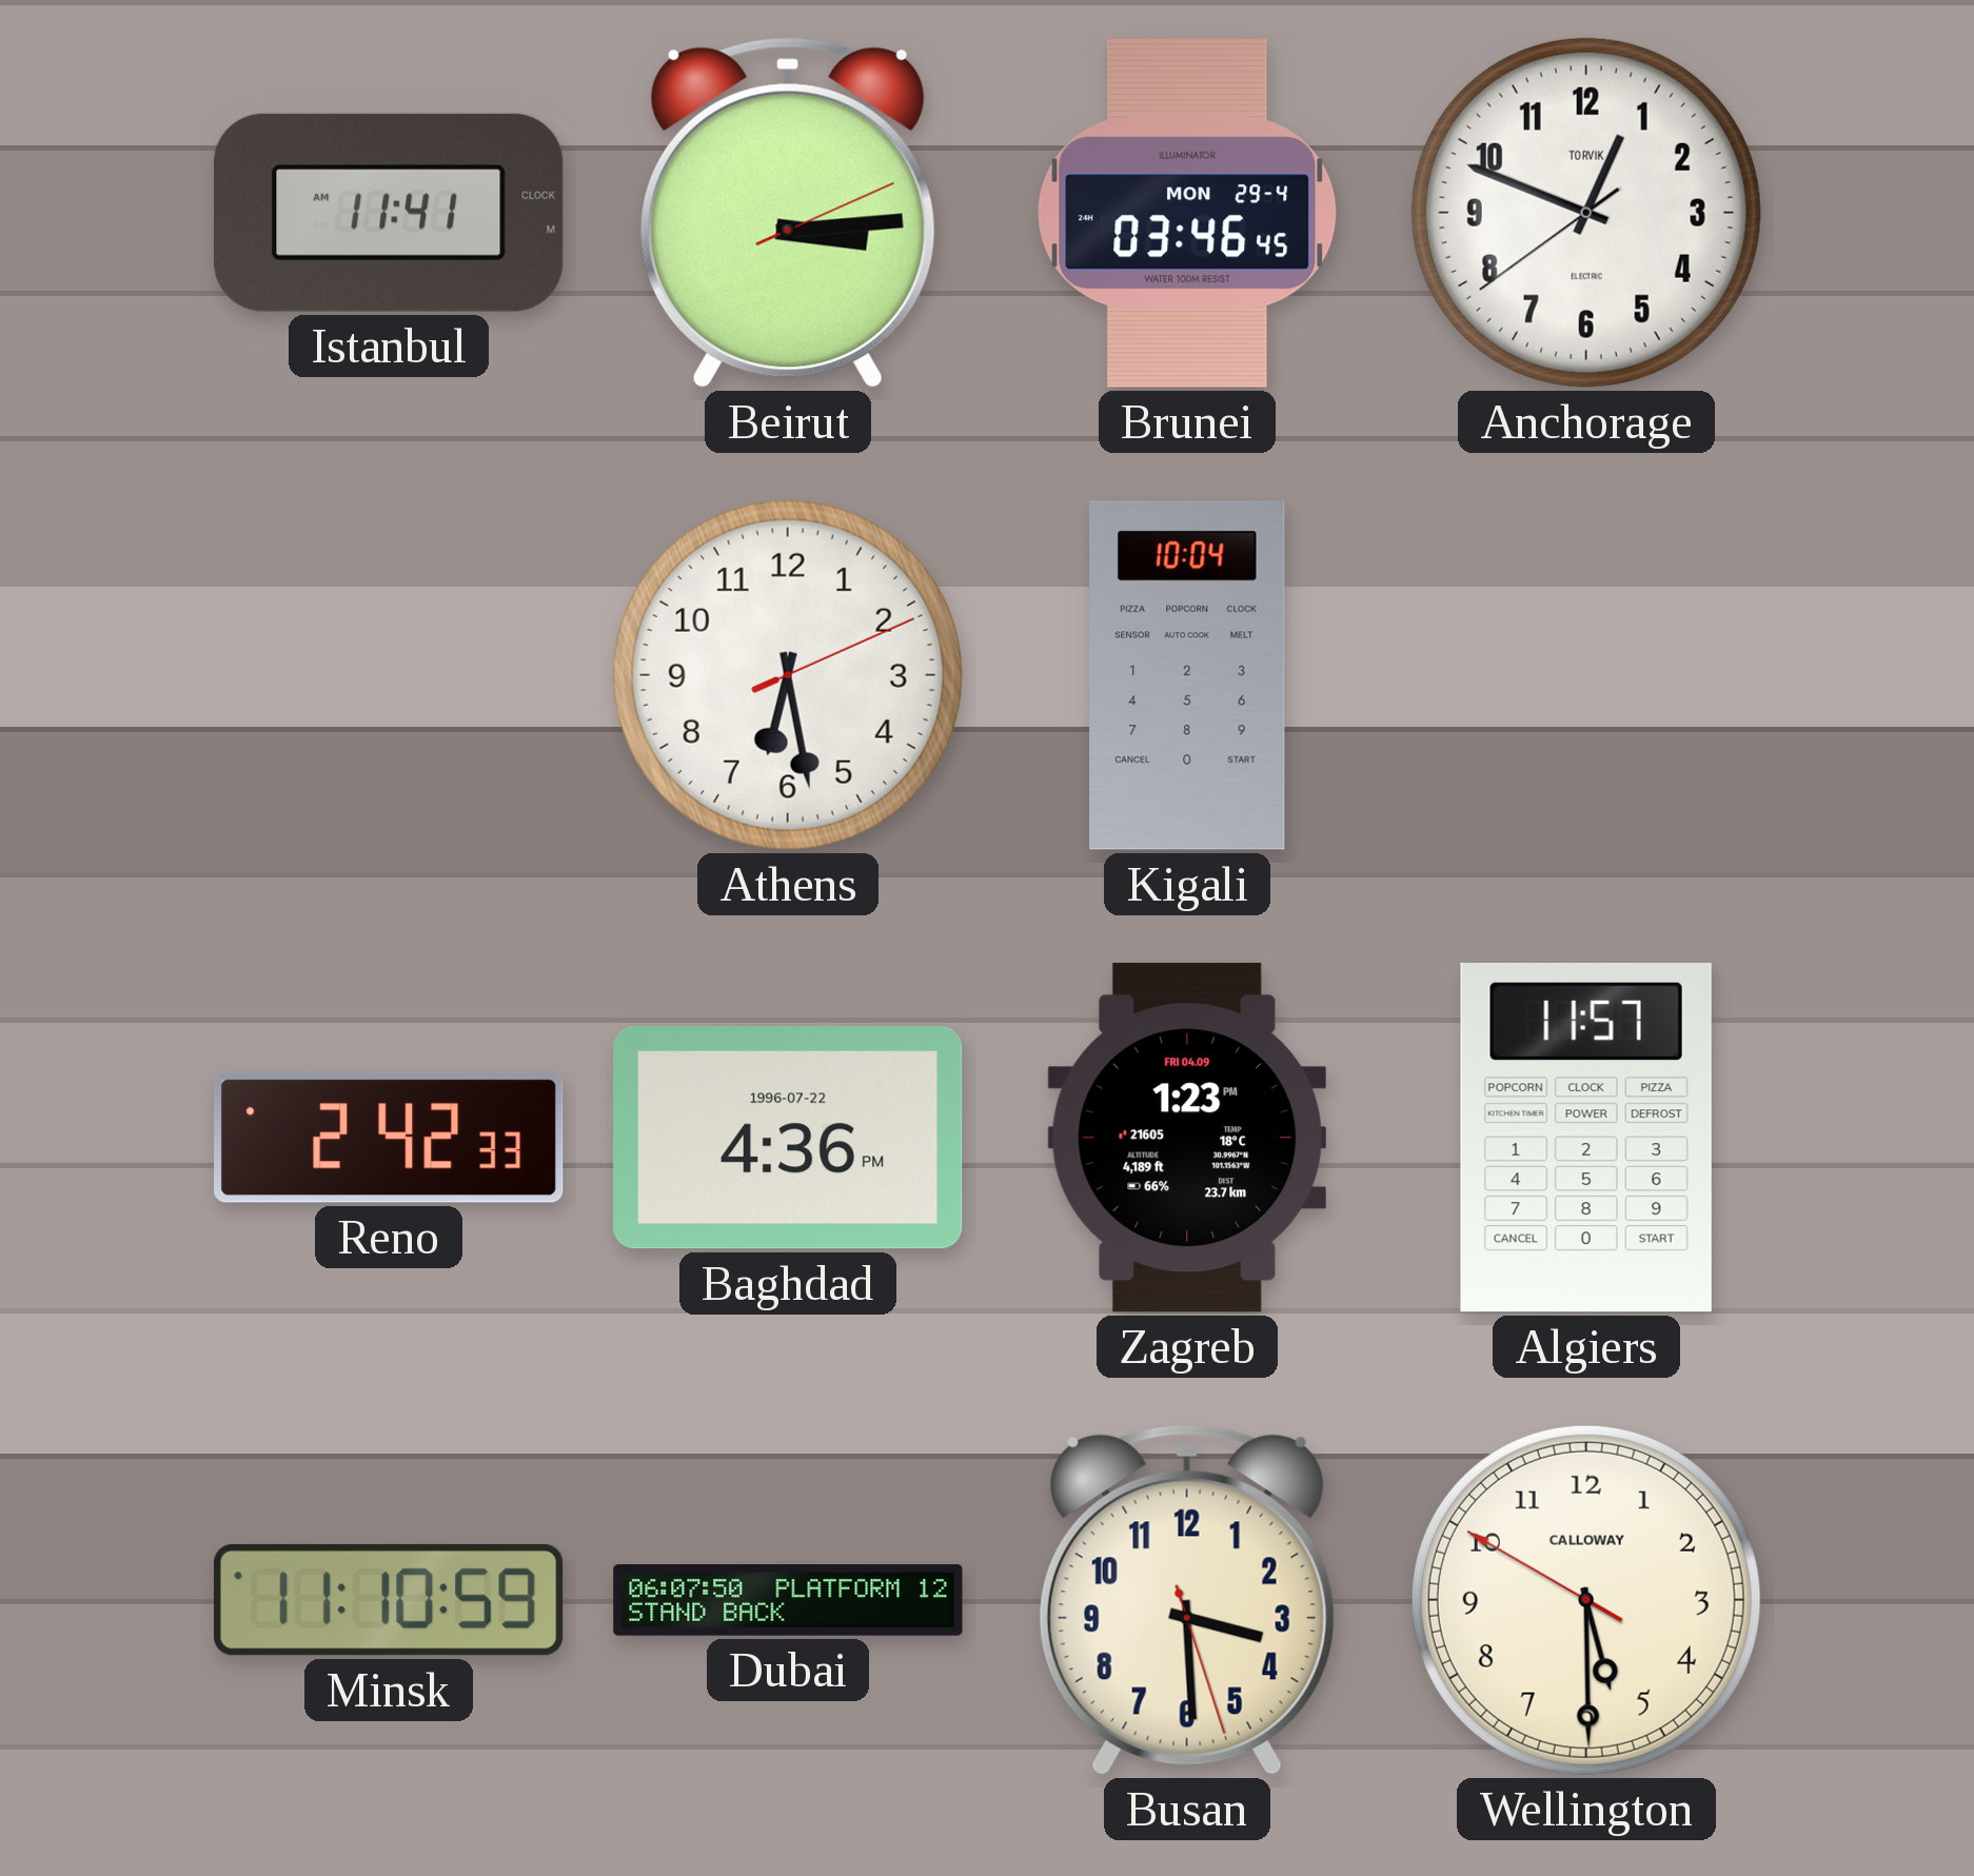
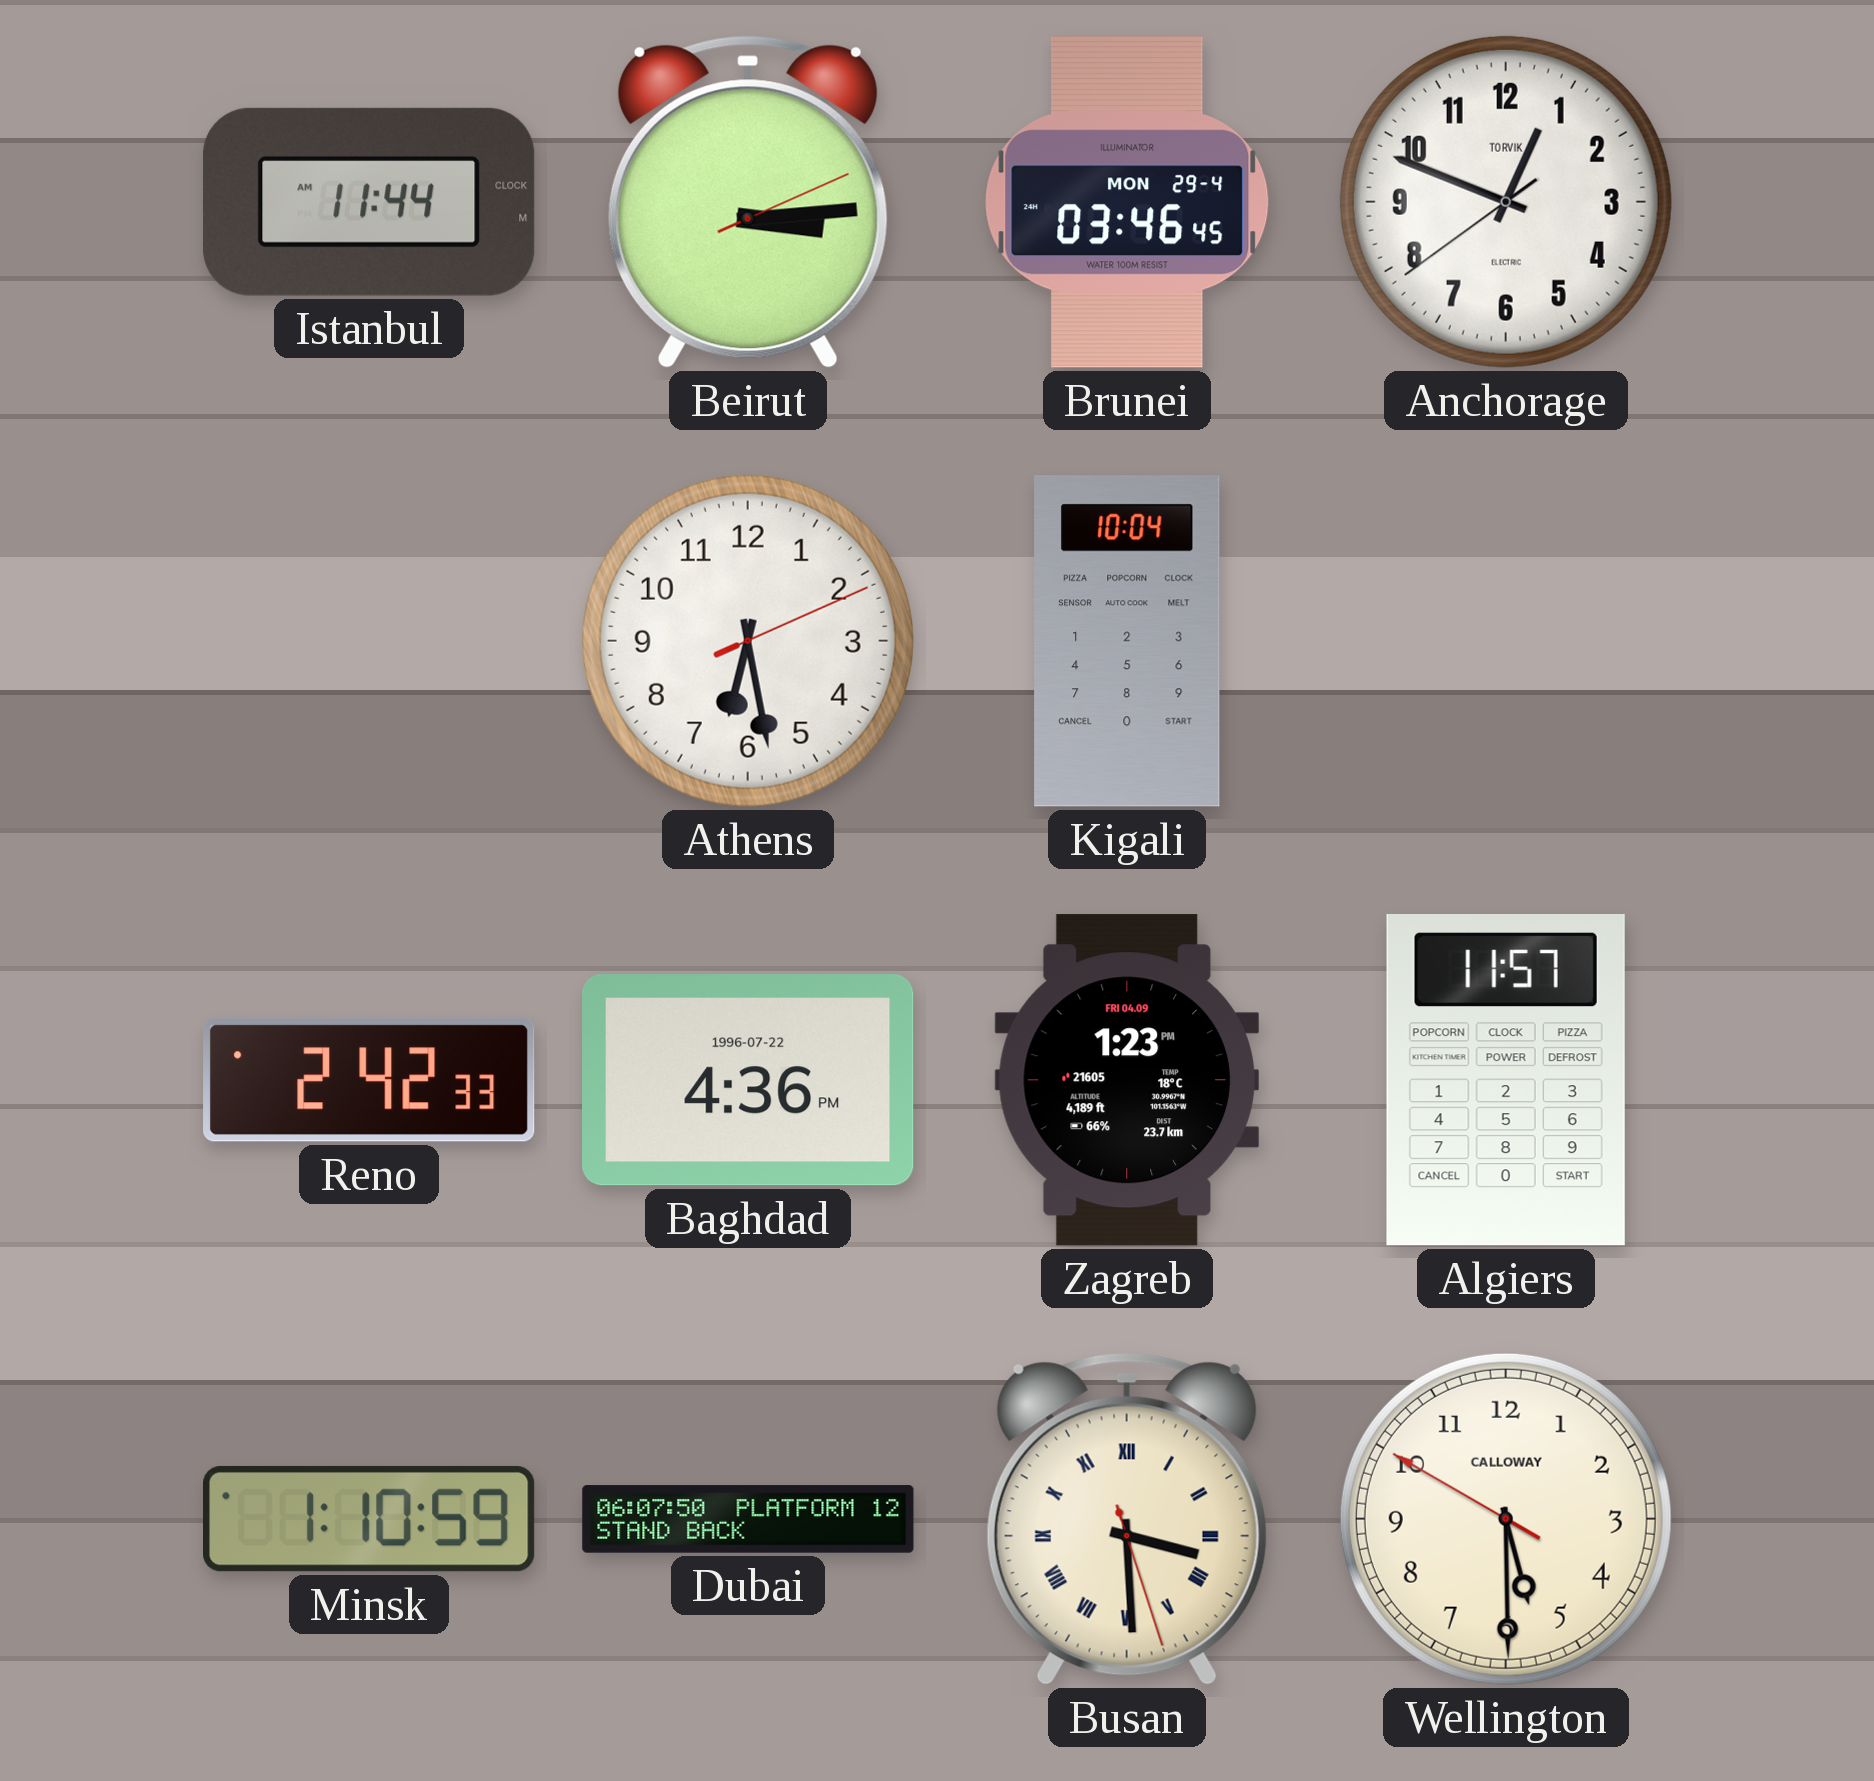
Istanbul: 11:41 -> 11:44 (369, 202)
Minsk: 11:10 -> 1:10 (370, 1519)
Busan numerals: Arabic -> Roman (1127, 1519)
